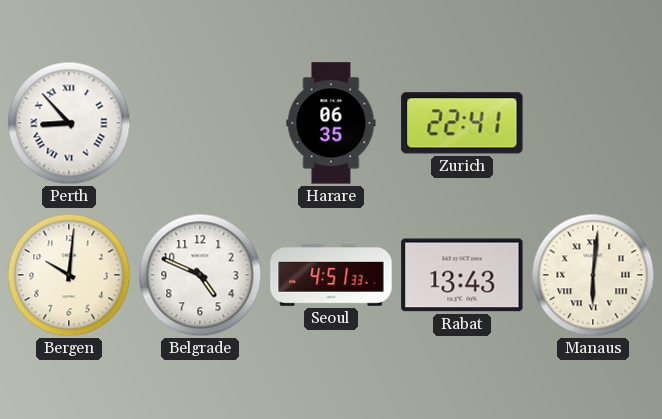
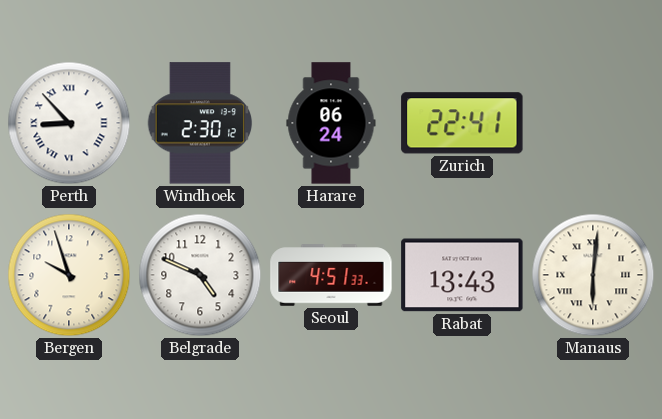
Windhoek: none -> 2:30 (200, 123)
Harare: 06:35 -> 06:24 (331, 123)
Bergen: 10:01 -> 9:57 (69, 275)
